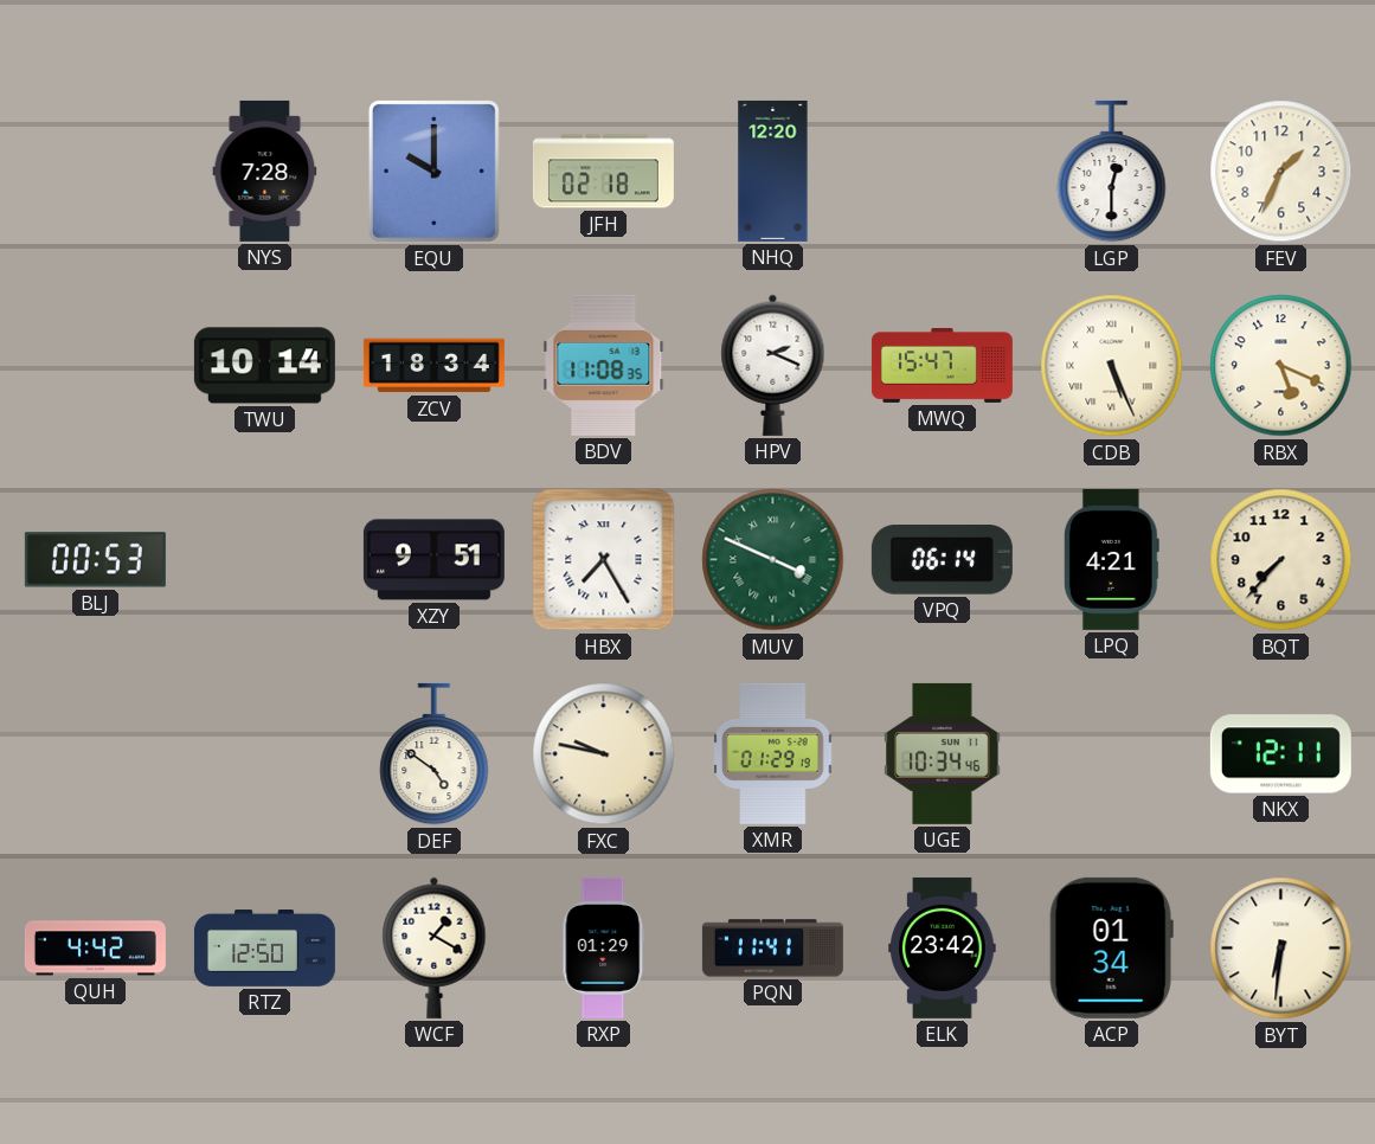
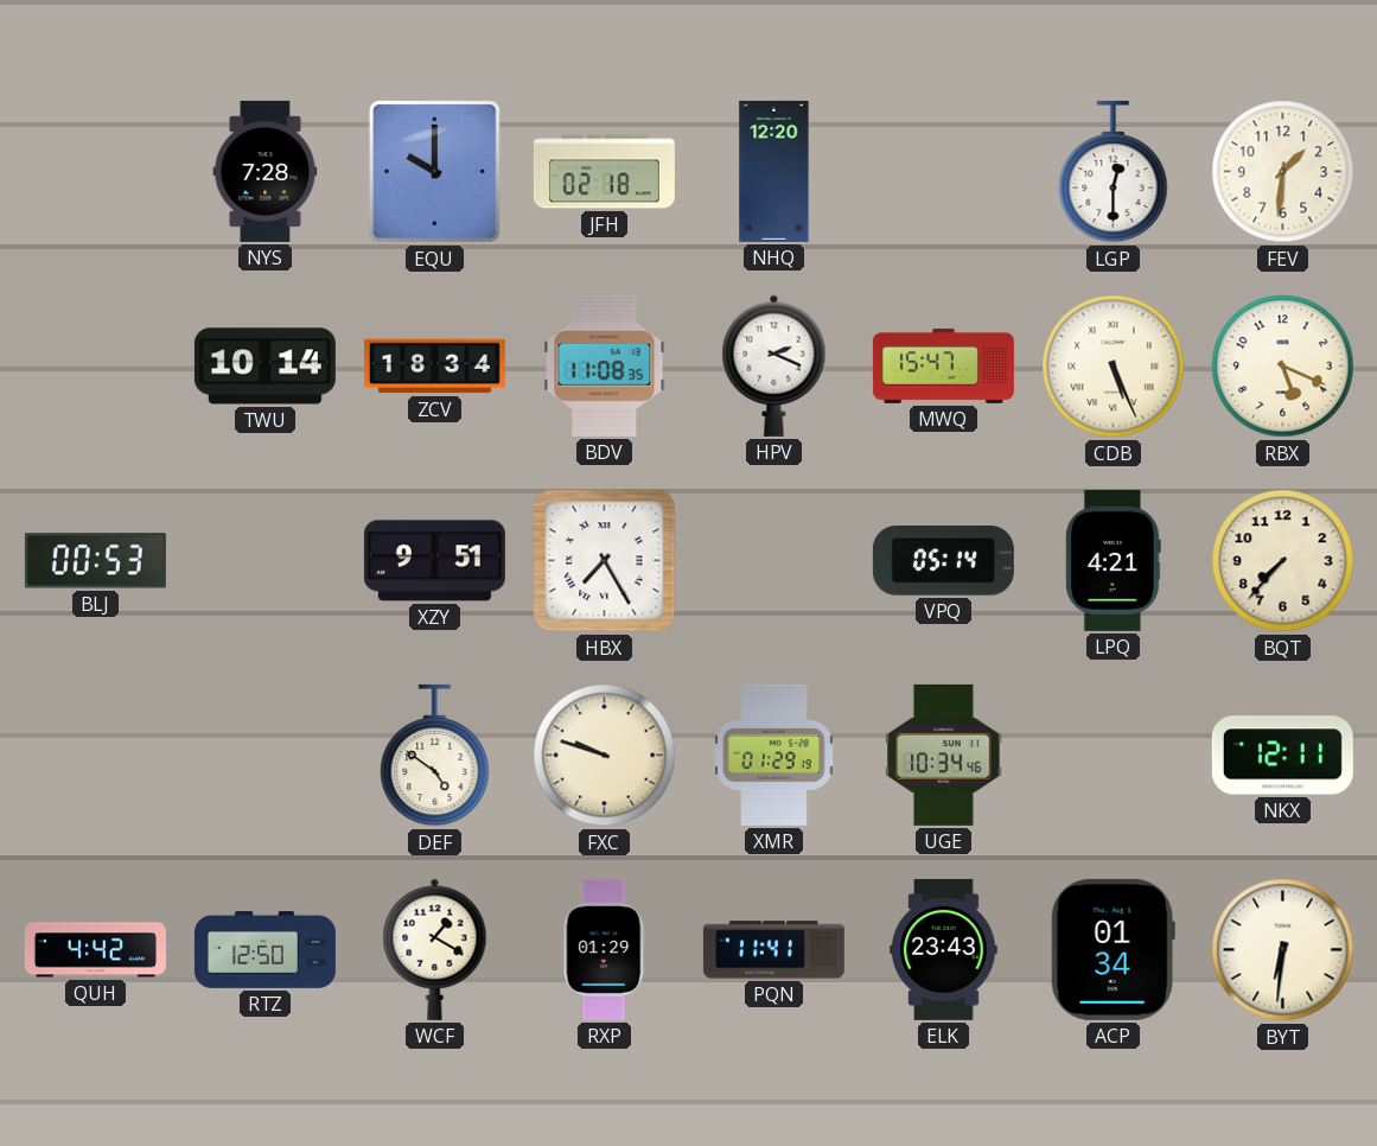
FEV: 1:34 -> 1:31 (1283, 172)
MUV: 3:49 -> none (773, 560)
VPQ: 06:14 -> 05:14 (943, 561)
FXC: 9:47 -> 9:48 (605, 756)
ELK: 23:42 -> 23:43 (944, 949)
